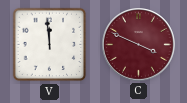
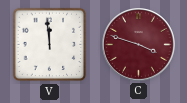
C: 3:49 -> 3:48 (139, 45)
